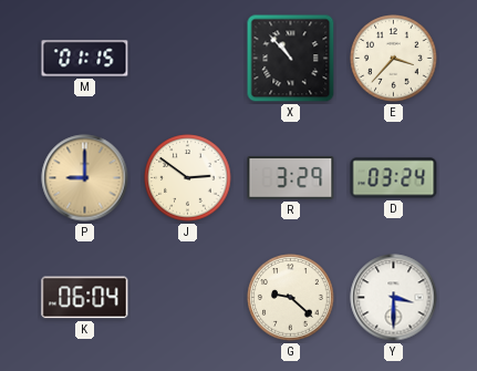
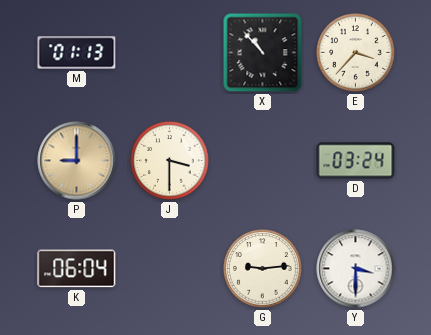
M: 01:15 -> 01:13 (77, 53)
J: 2:51 -> 3:30 (170, 161)
R: 3:29 -> none (291, 178)
G: 9:22 -> 9:14 (263, 269)
